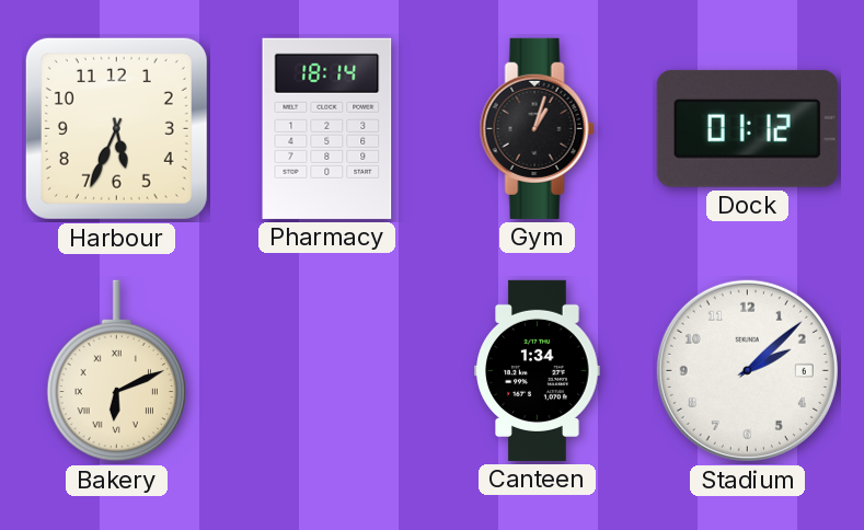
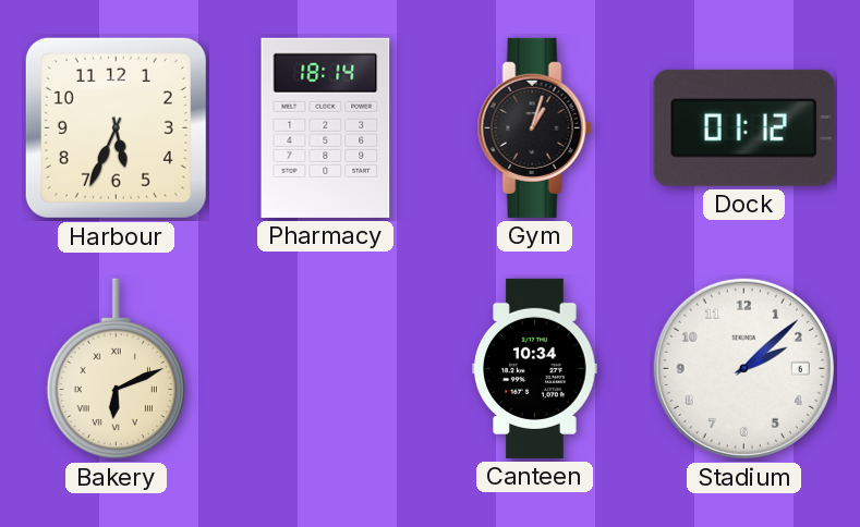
Canteen: 1:34 -> 10:34 (535, 368)
